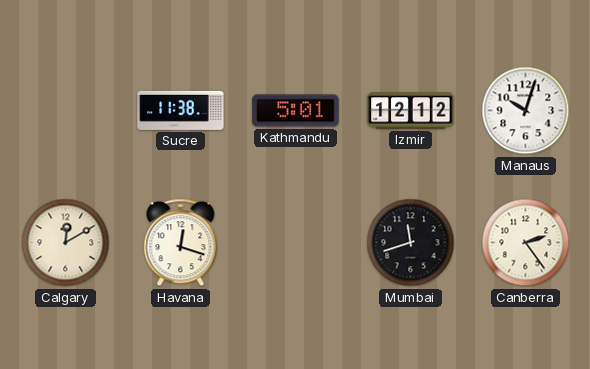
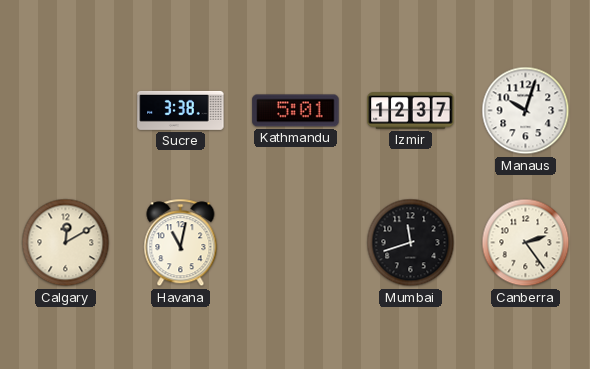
Sucre: 11:38 -> 3:38 (181, 110)
Izmir: 12:12 -> 12:37 (411, 111)
Havana: 12:18 -> 11:02 (181, 243)
